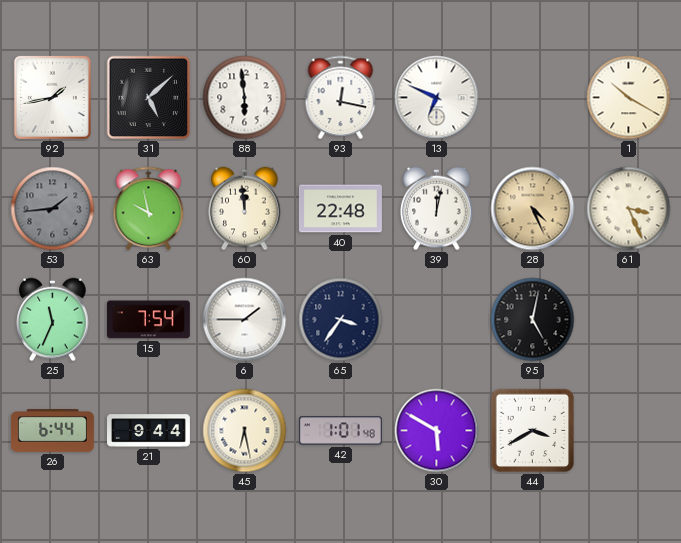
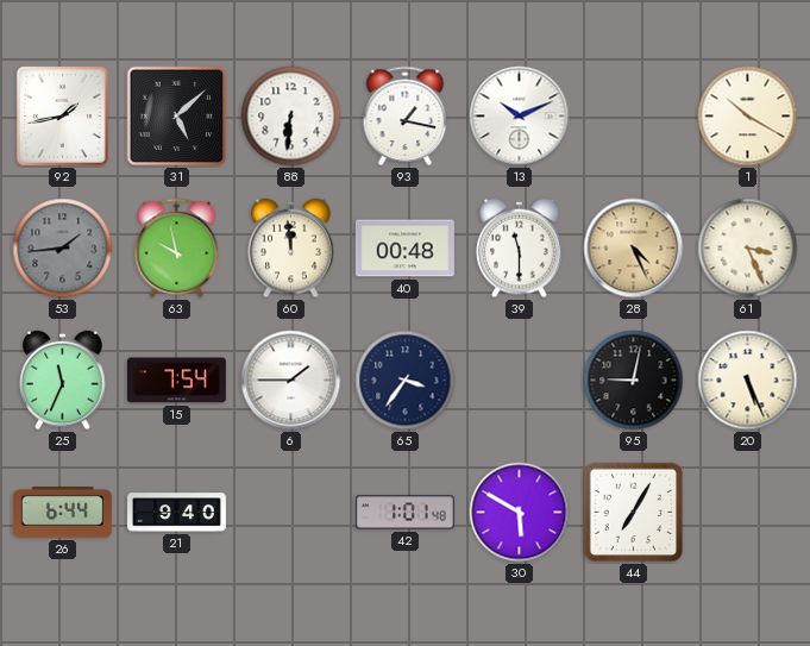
88: 5:59 -> 6:31 (291, 117)
93: 12:17 -> 1:17 (406, 117)
13: 6:49 -> 10:11 (520, 117)
40: 22:48 -> 00:48 (404, 249)
39: 12:02 -> 11:30 (520, 249)
95: 5:02 -> 9:02 (634, 381)
20: none -> 5:26 (748, 381)
21: 9:44 -> 9:40 (177, 513)
45: 6:28 -> none (245, 431)
44: 3:40 -> 7:05 (634, 513)
